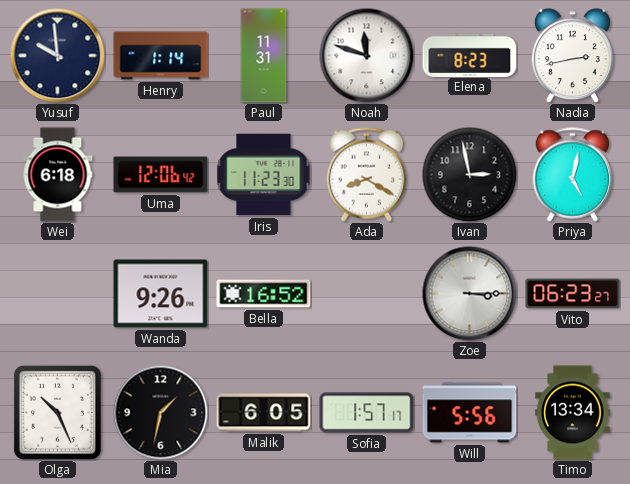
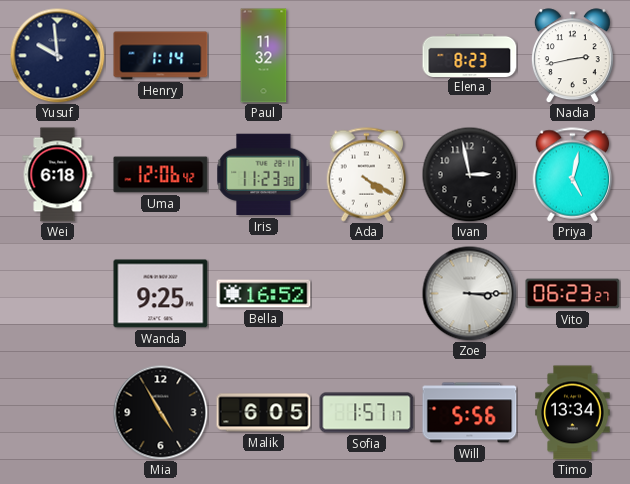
Paul: 11:31 -> 11:32 (264, 56)
Noah: 11:48 -> none (366, 55)
Ada: 8:20 -> 4:20 (367, 175)
Wanda: 9:26 -> 9:25 (161, 294)
Olga: 10:26 -> none (57, 412)
Mia: 1:32 -> 4:55 (160, 412)
